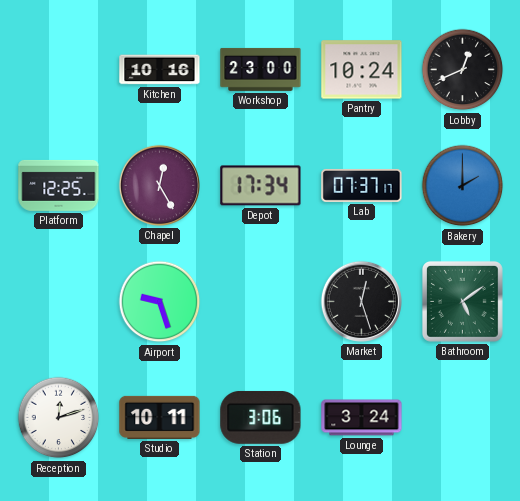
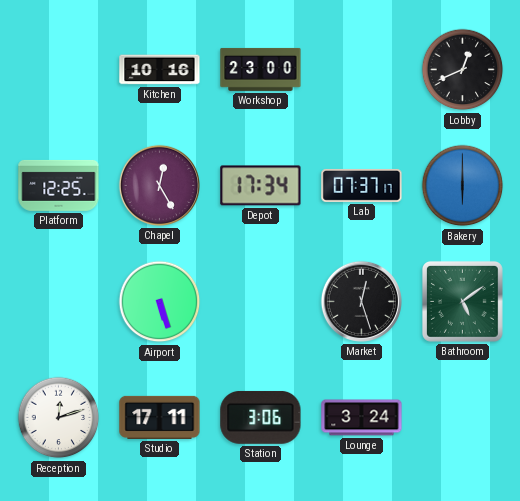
Pantry: 10:24 -> none (362, 70)
Bakery: 2:00 -> 6:00 (463, 186)
Airport: 9:27 -> 5:27 (160, 302)
Studio: 10:11 -> 17:11 (160, 417)
